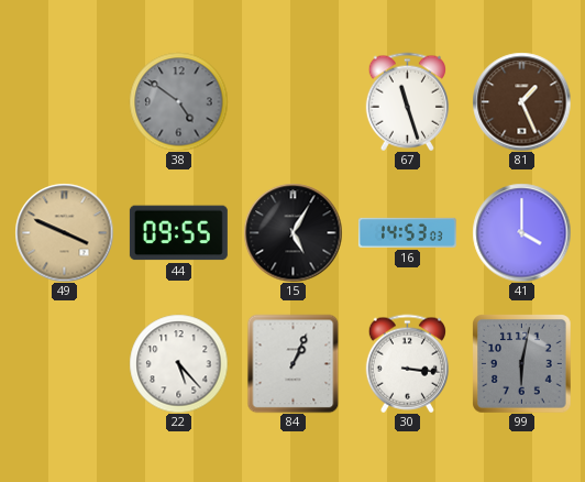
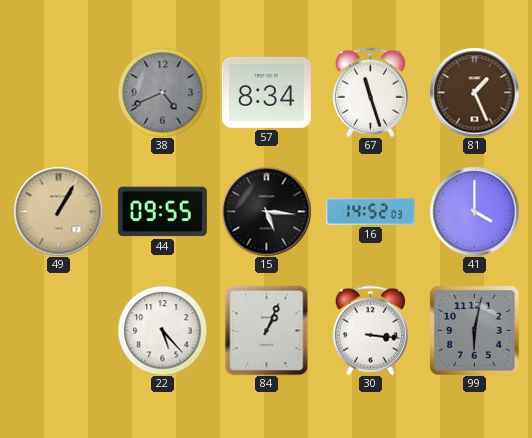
38: 4:51 -> 4:41 (162, 92)
57: none -> 8:34 (266, 92)
49: 3:49 -> 1:05 (58, 211)
15: 5:05 -> 5:16 (266, 211)
16: 14:53 -> 14:52 (370, 211)
